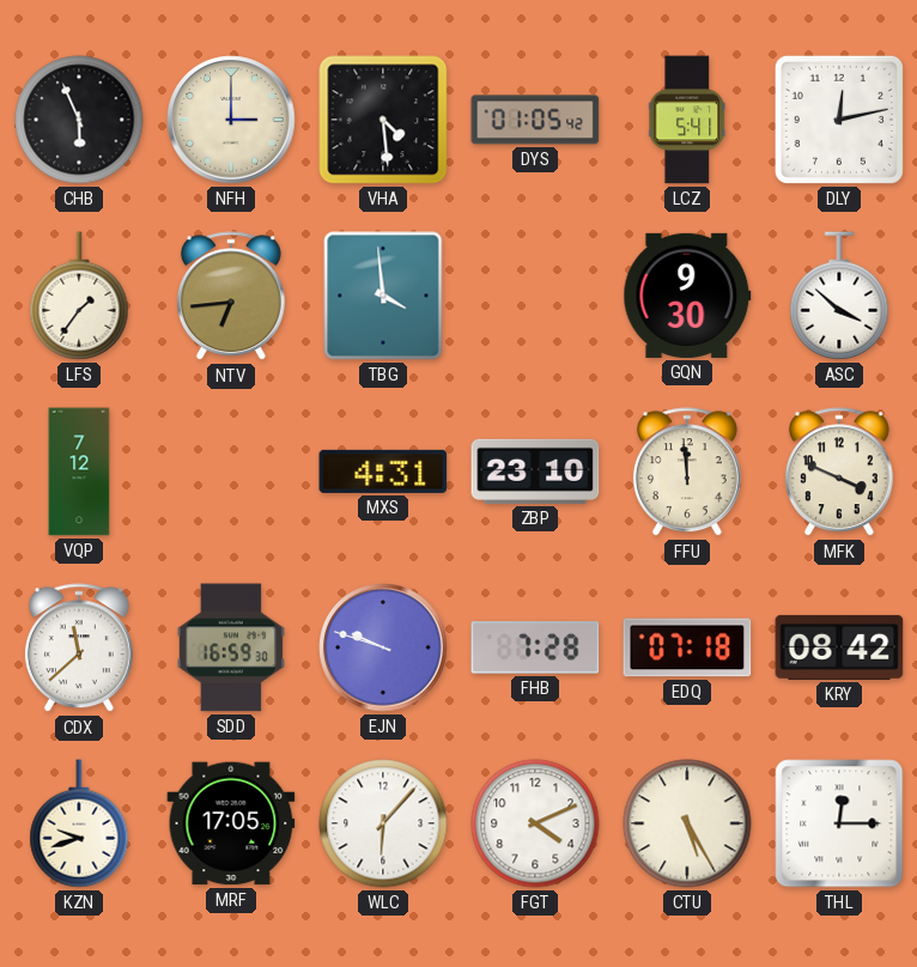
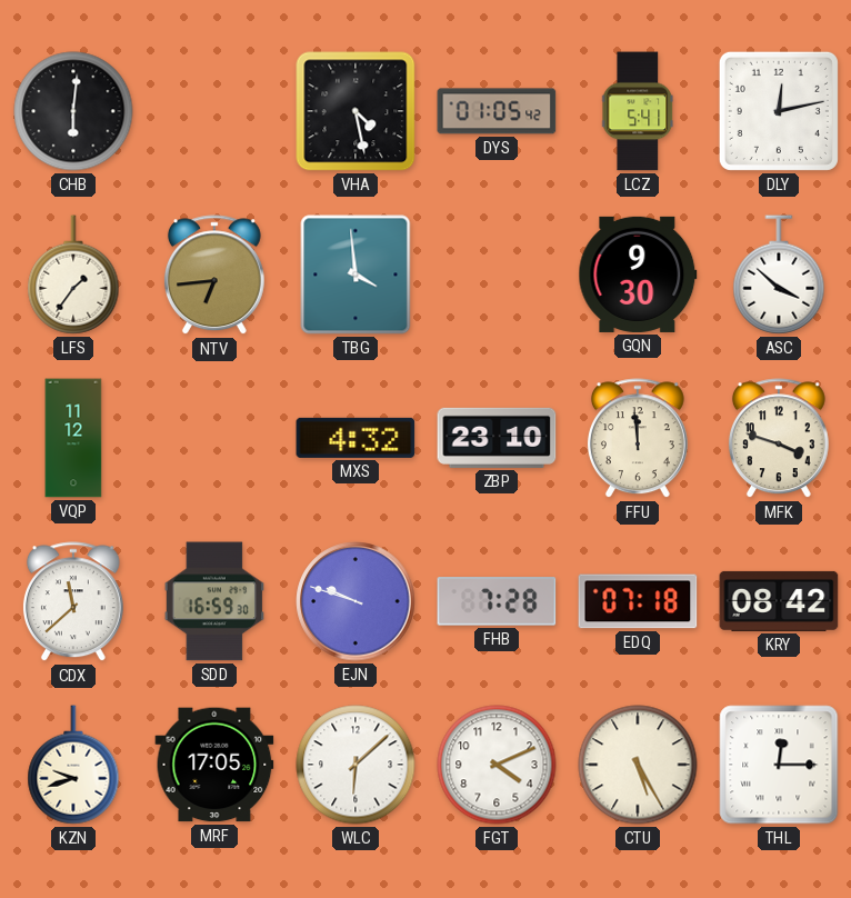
CHB: 5:56 -> 6:01 (73, 111)
NFH: 3:00 -> none (231, 120)
VHA: 4:29 -> 4:28 (356, 111)
VQP: 7:12 -> 11:12 (73, 438)
MXS: 4:31 -> 4:32 (356, 438)
MFK: 3:49 -> 3:48 (779, 439)
WLC: 6:07 -> 6:08 (356, 765)
